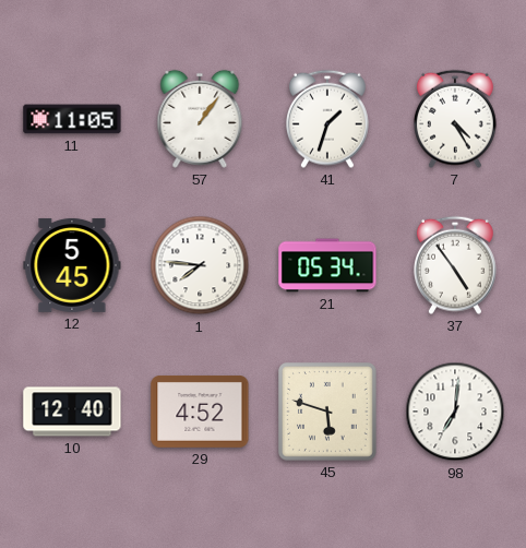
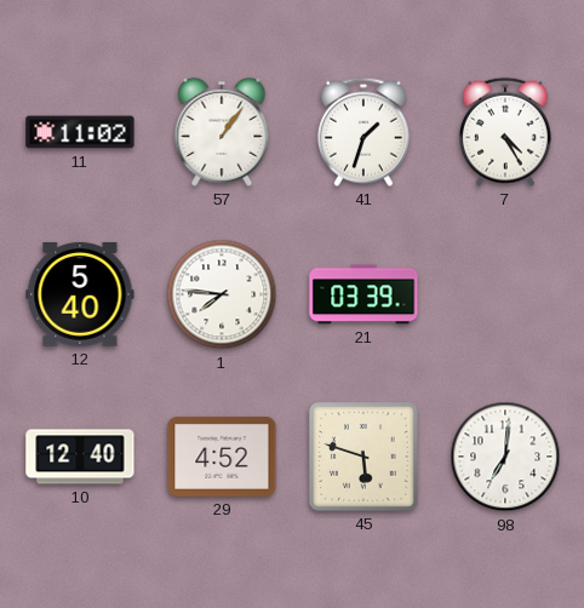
11: 11:05 -> 11:02 (80, 132)
12: 5:45 -> 5:40 (80, 294)
21: 05:34 -> 03:39 (363, 294)
37: 4:54 -> none (455, 265)
